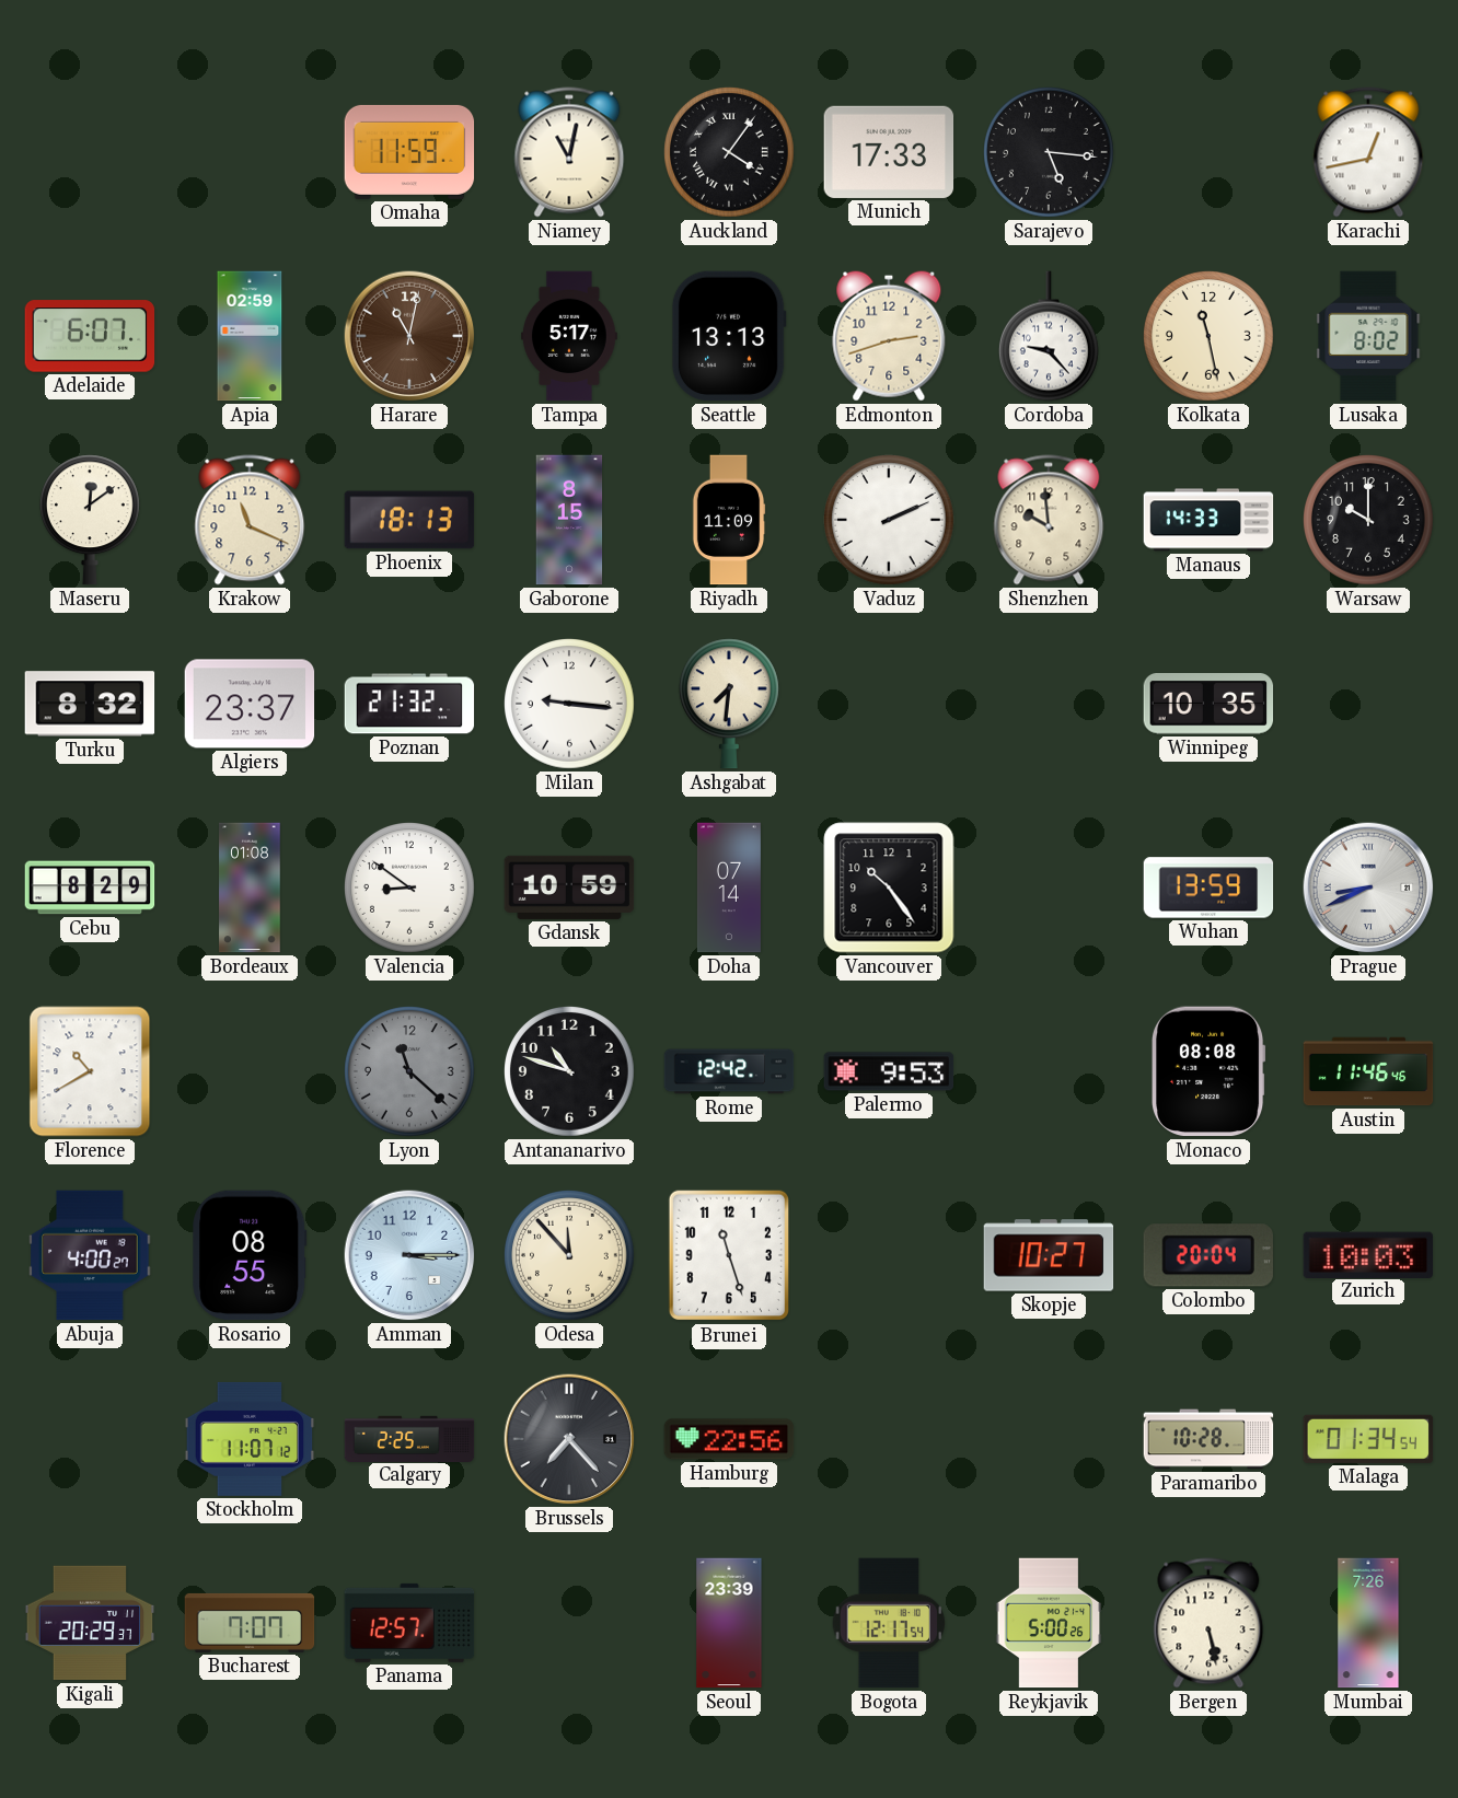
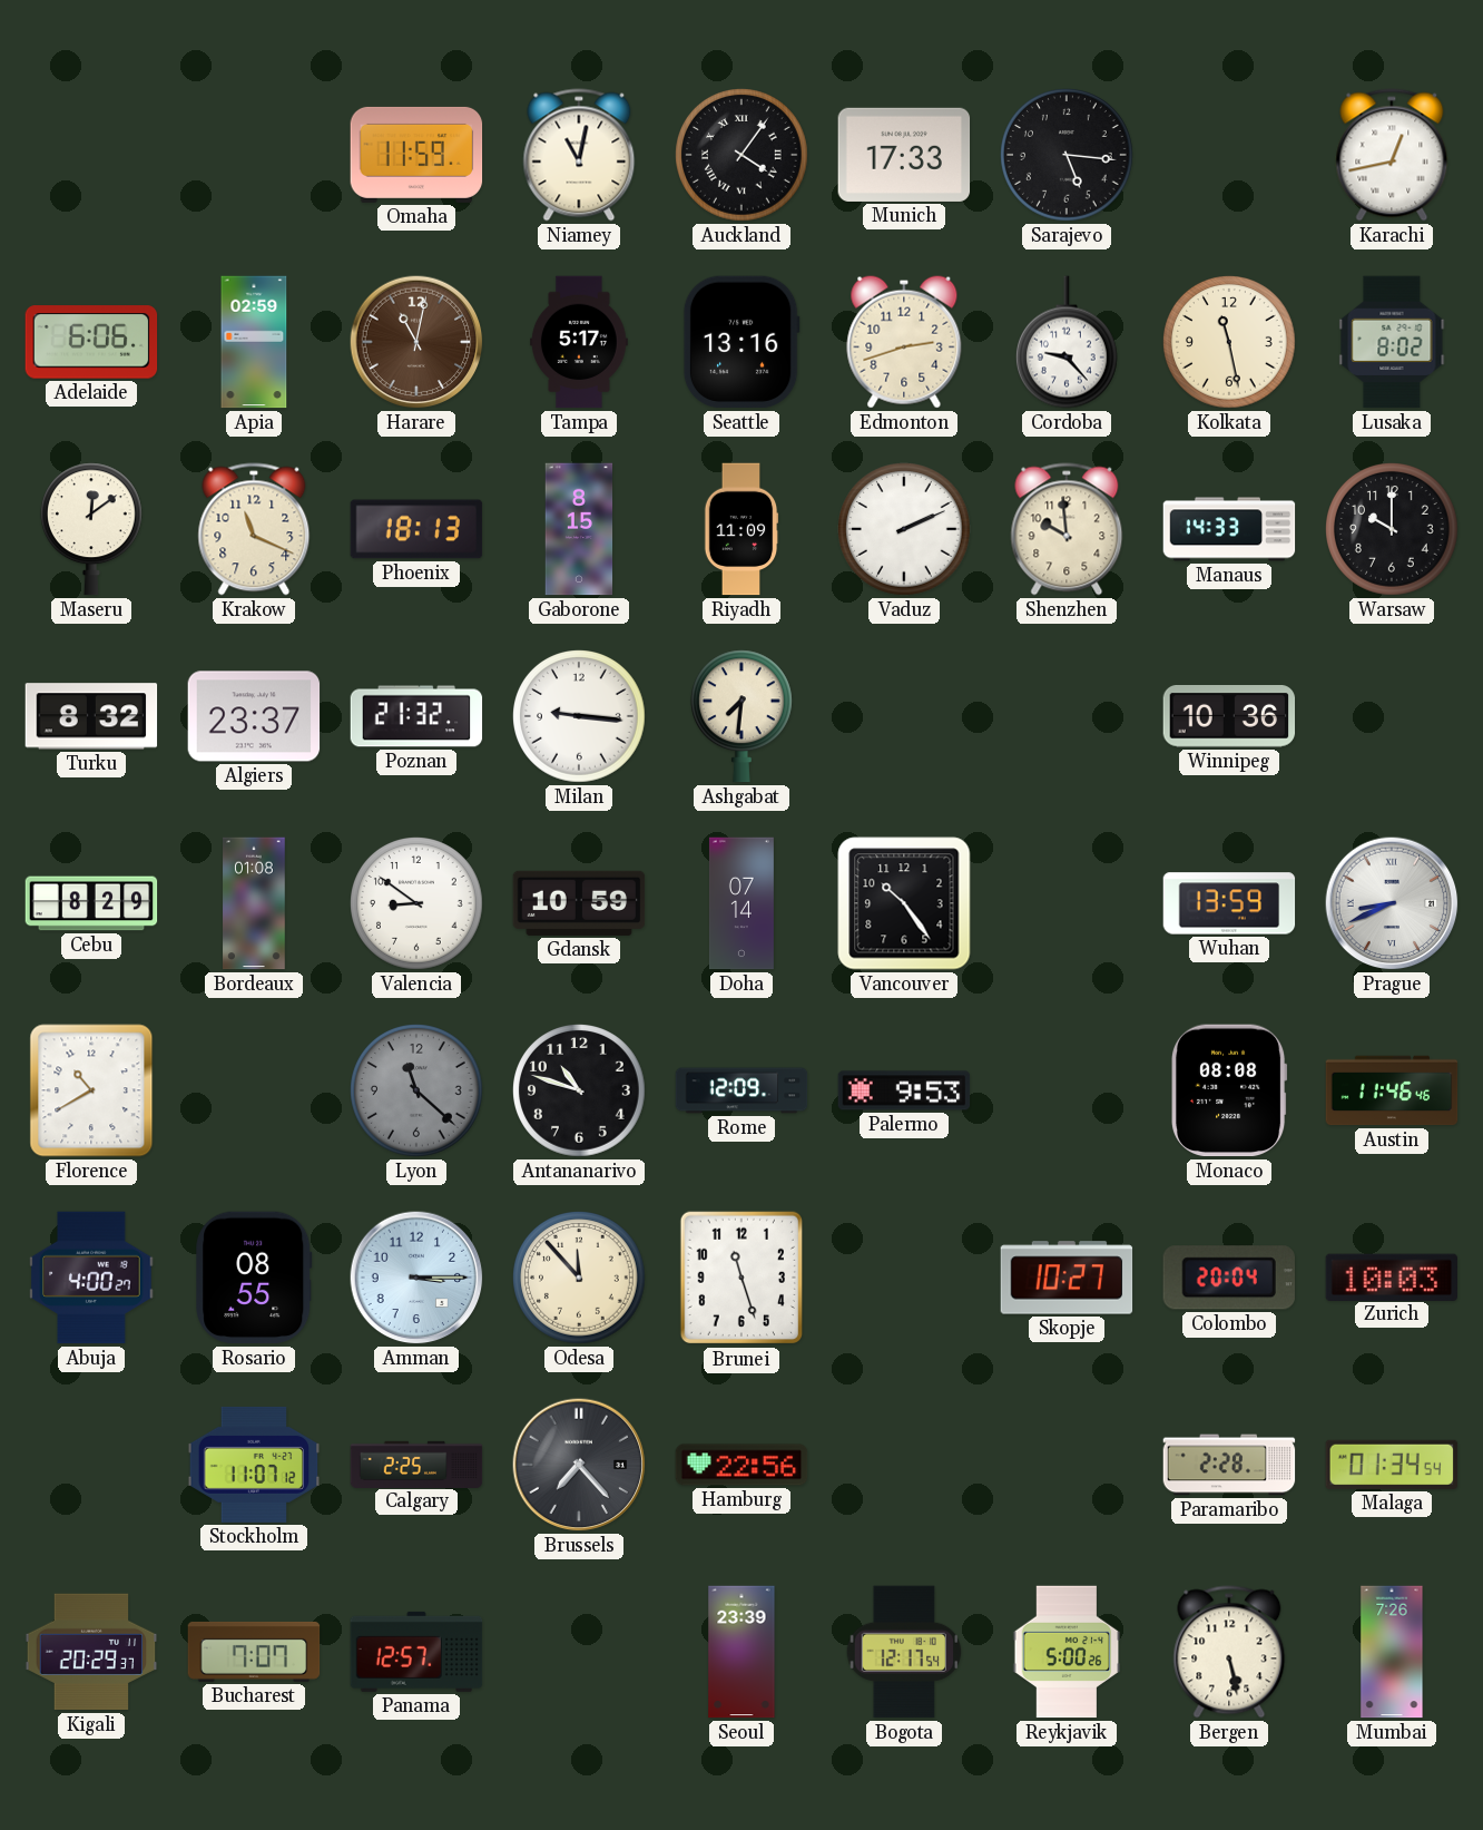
Adelaide: 6:07 -> 6:06 (91, 342)
Seattle: 13:13 -> 13:16 (741, 342)
Winnipeg: 10:35 -> 10:36 (1229, 717)
Rome: 12:42 -> 12:09 (741, 1090)
Paramaribo: 10:28 -> 2:28 (1229, 1465)
